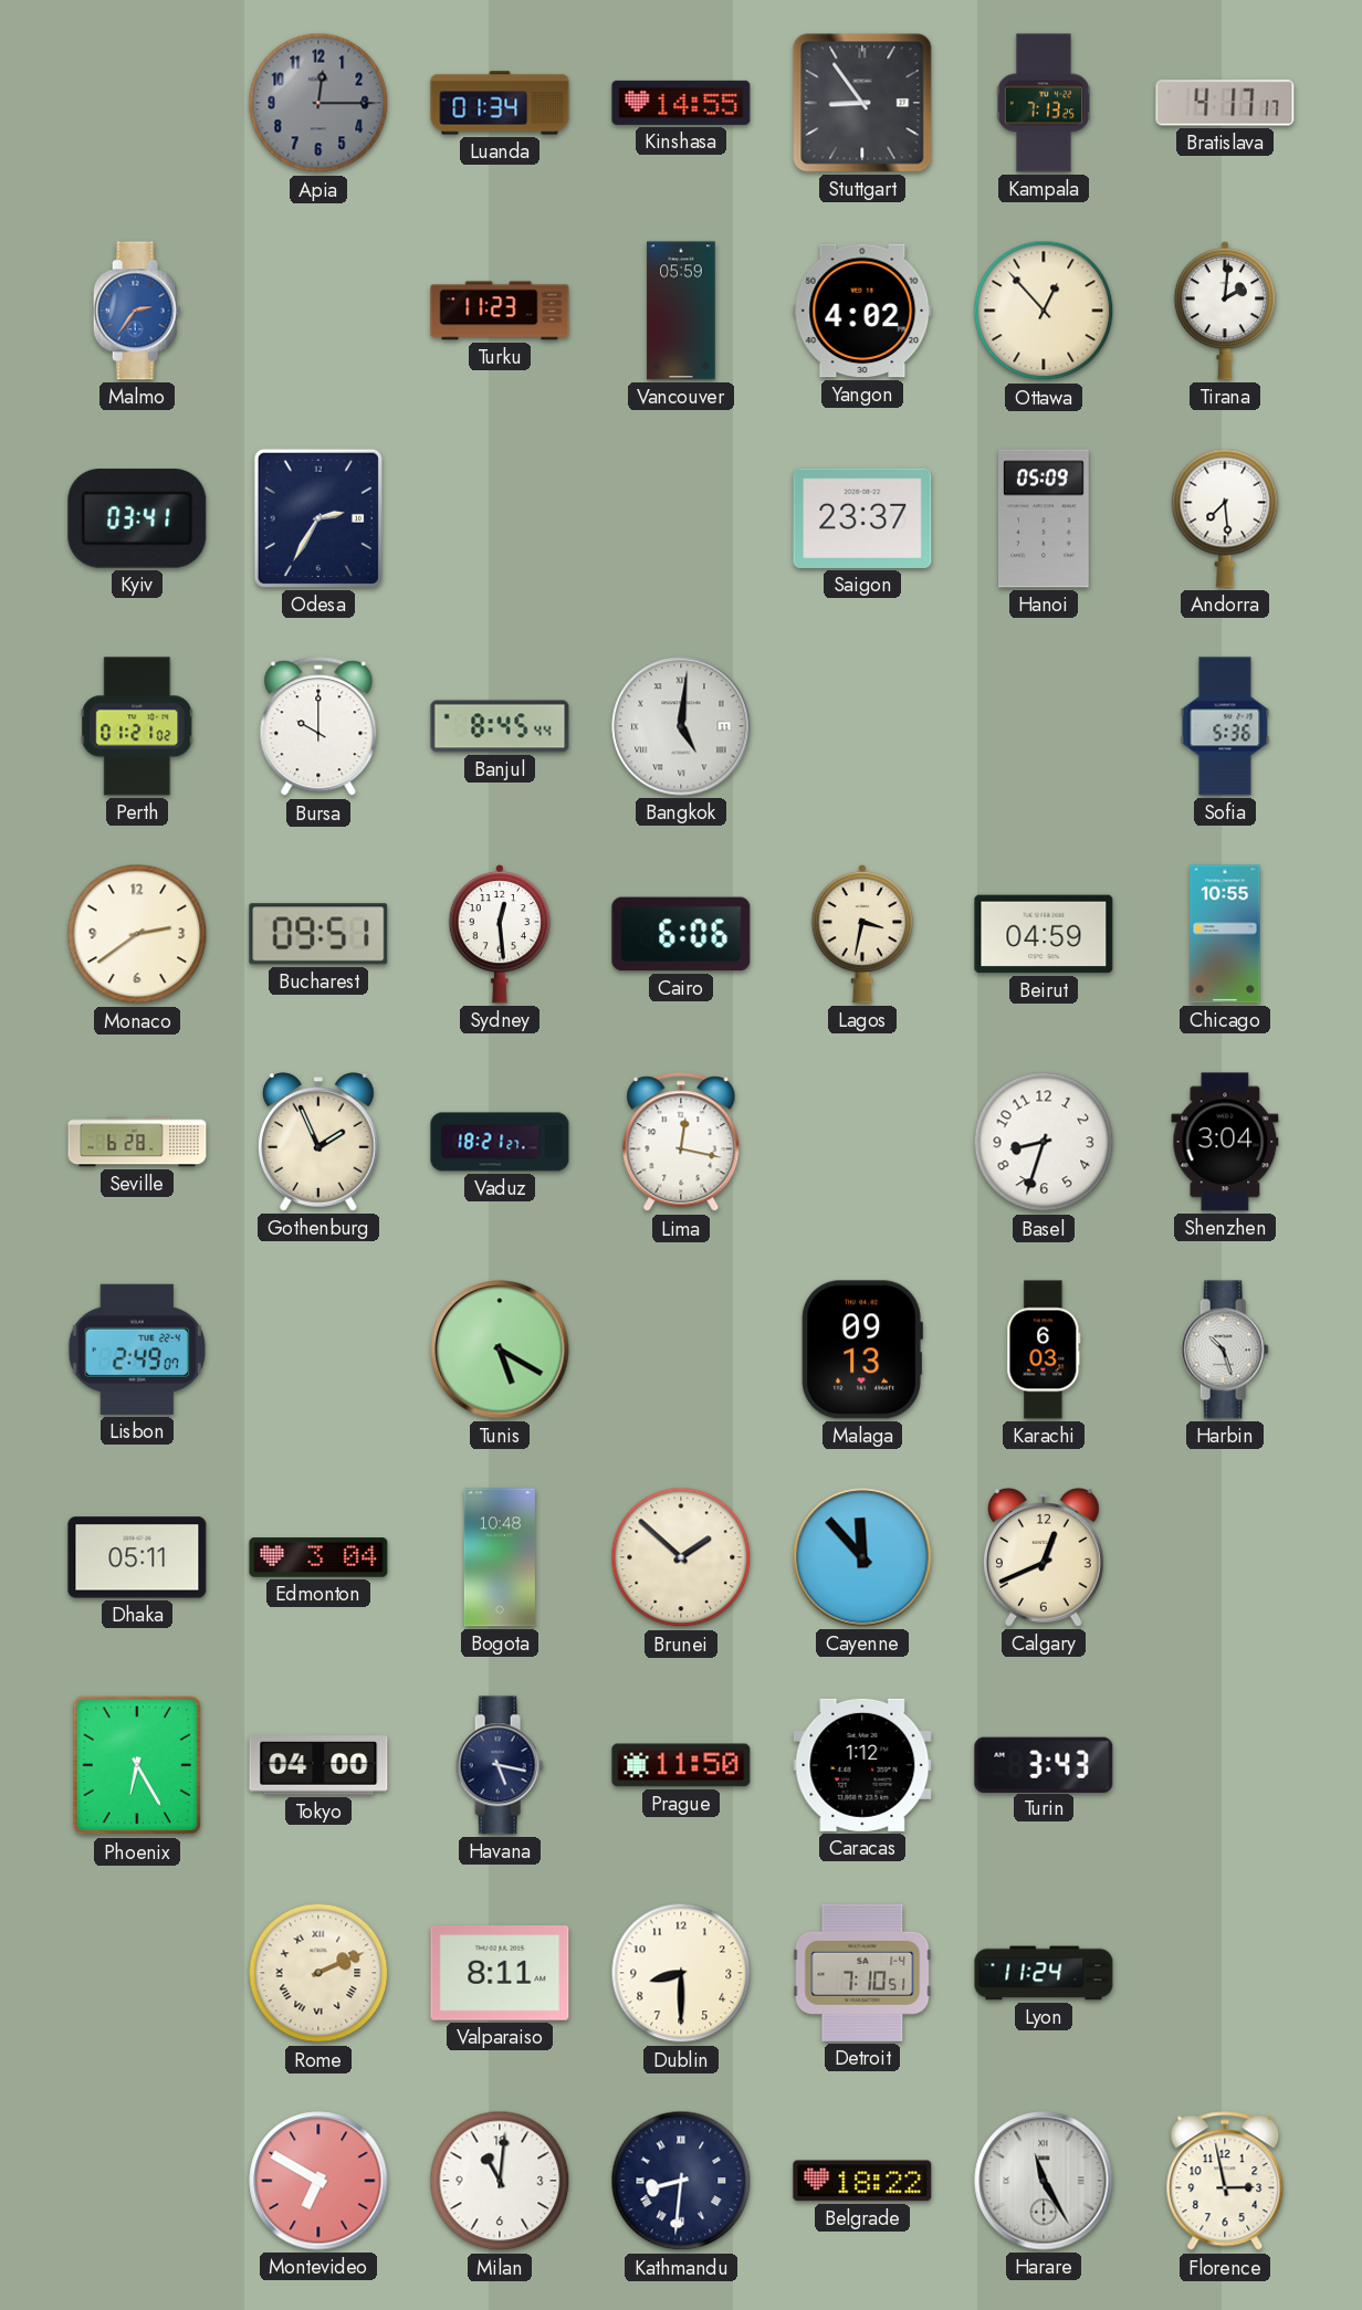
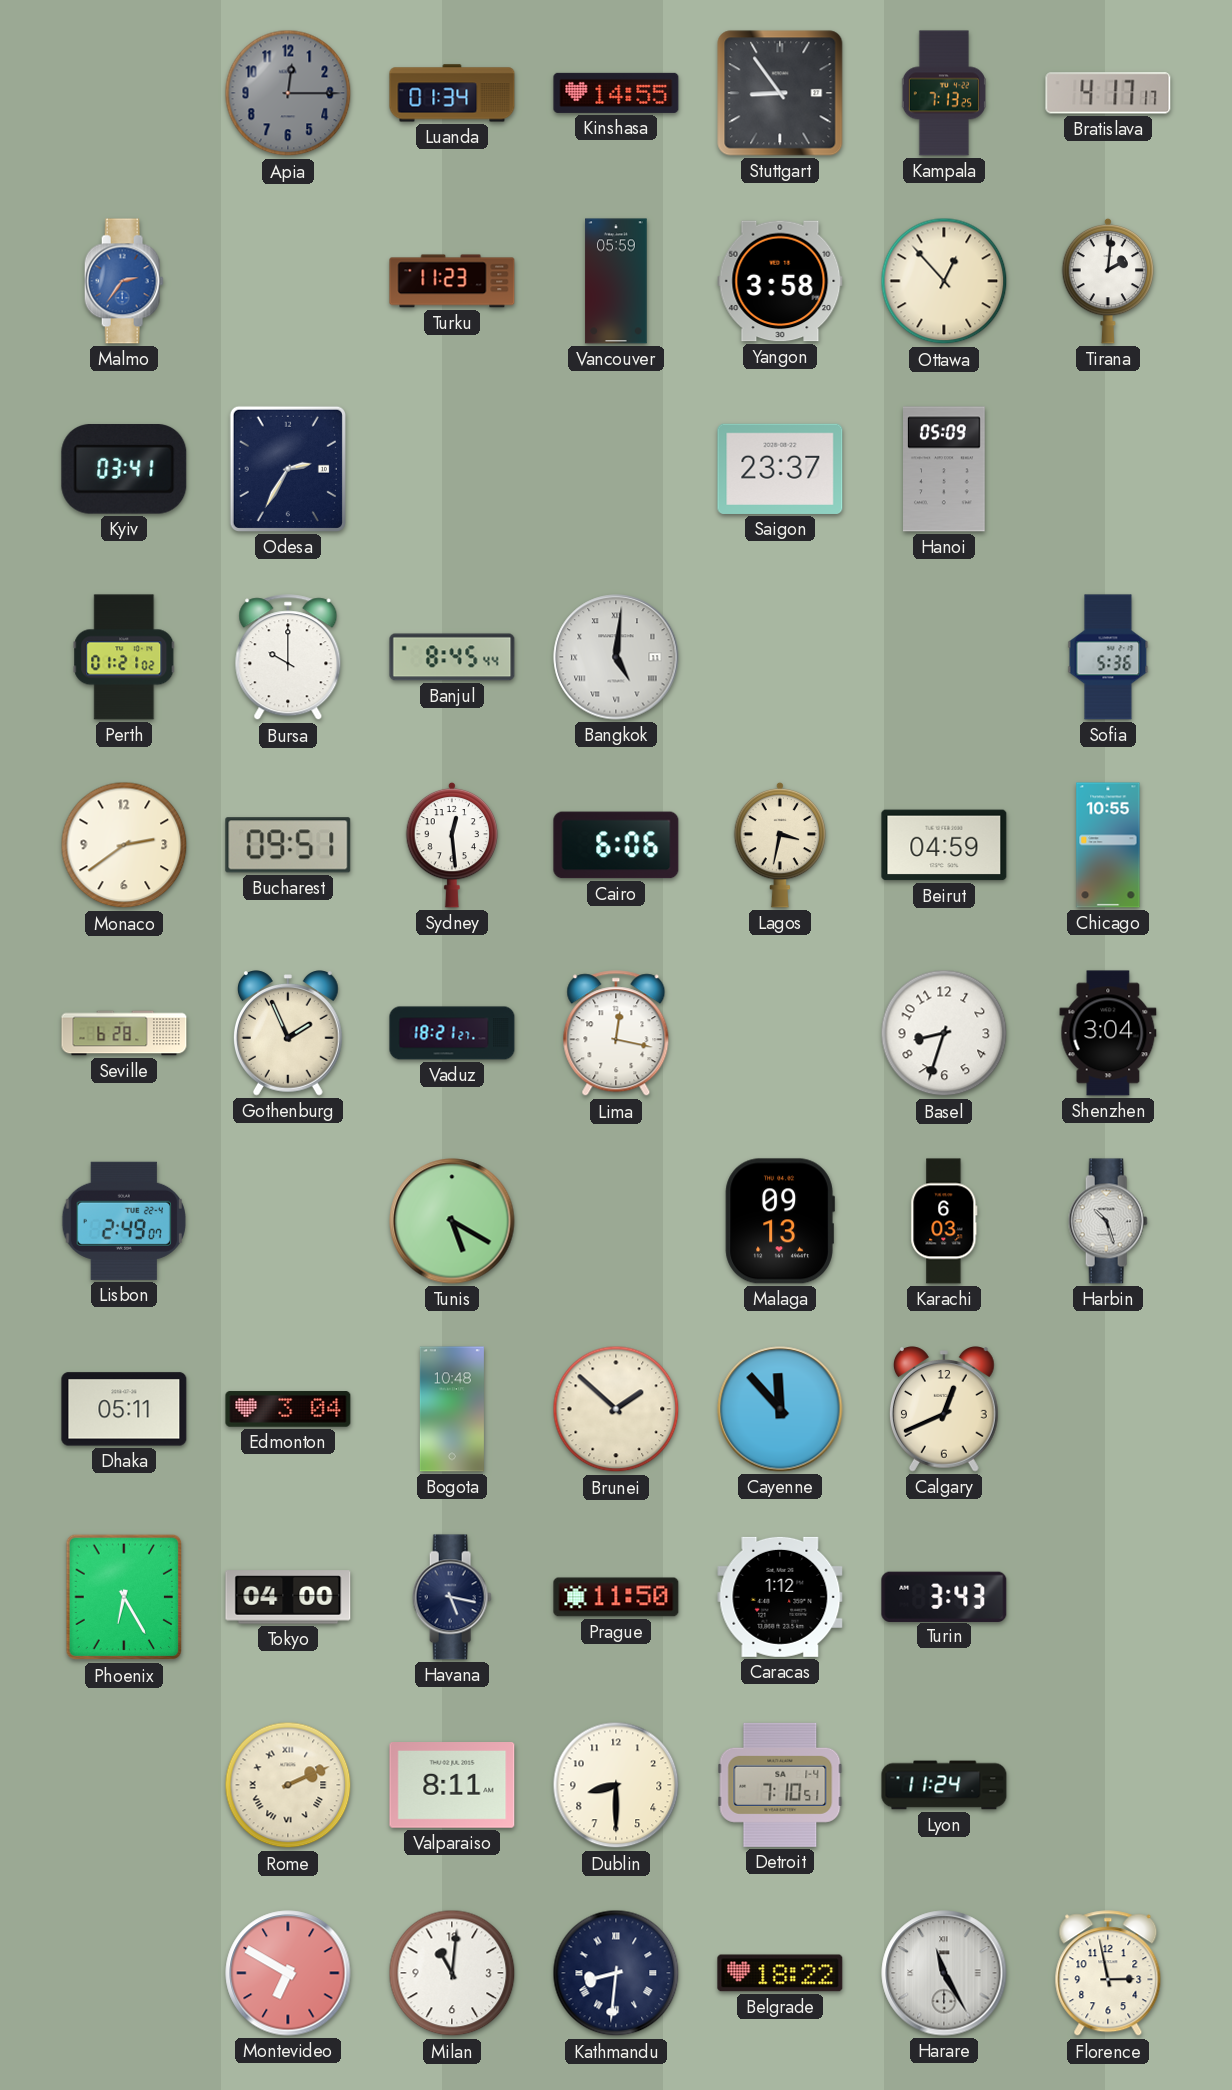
Yangon: 4:02 -> 3:58 (780, 281)
Andorra: 7:29 -> none (1225, 518)
